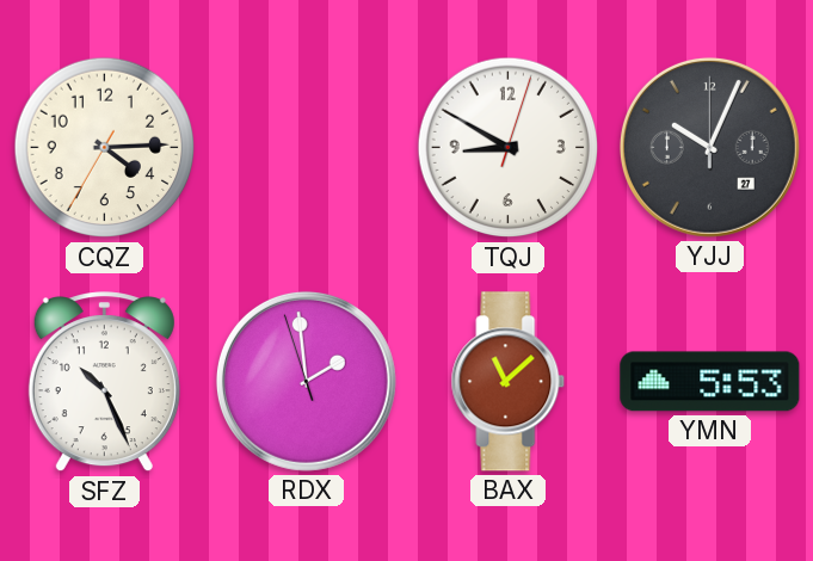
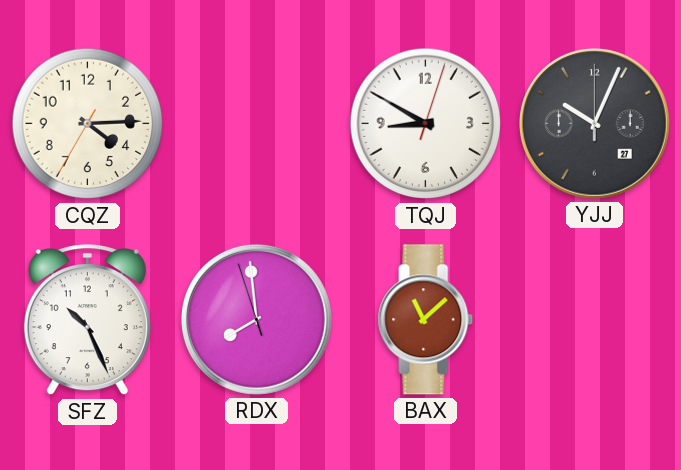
RDX: 1:58 -> 7:58 (256, 319)
YMN: 5:53 -> none (710, 382)
